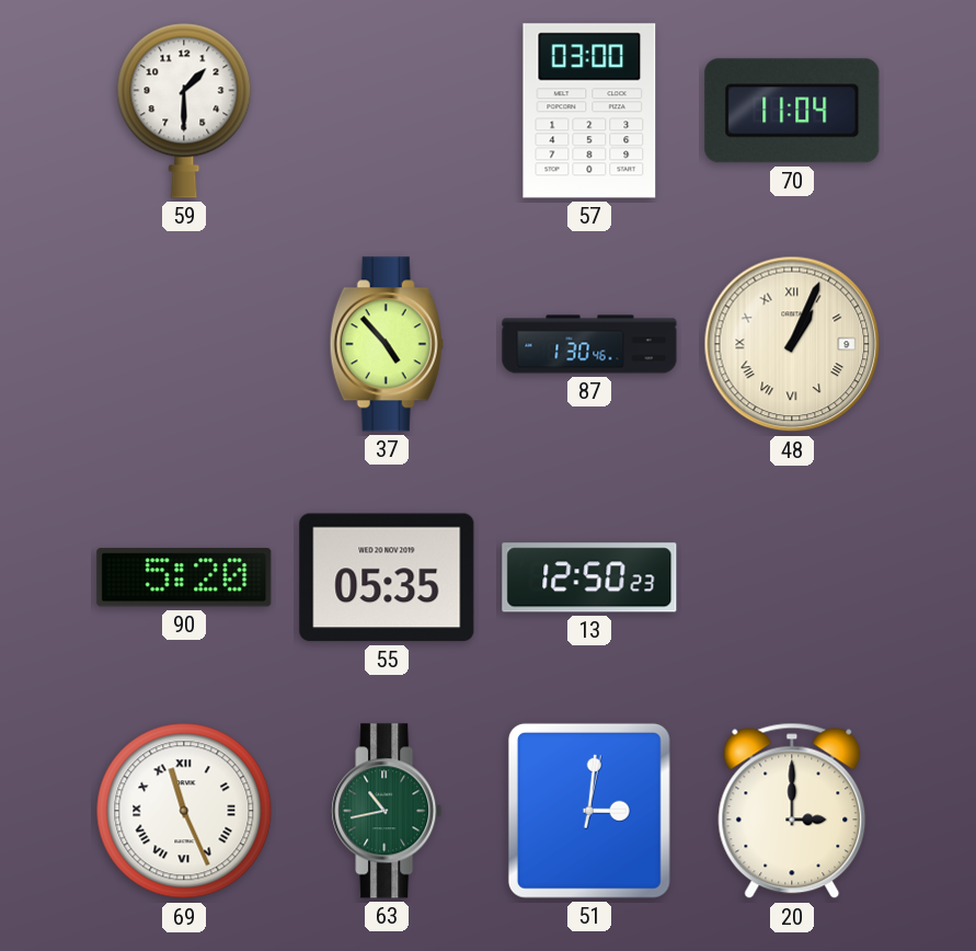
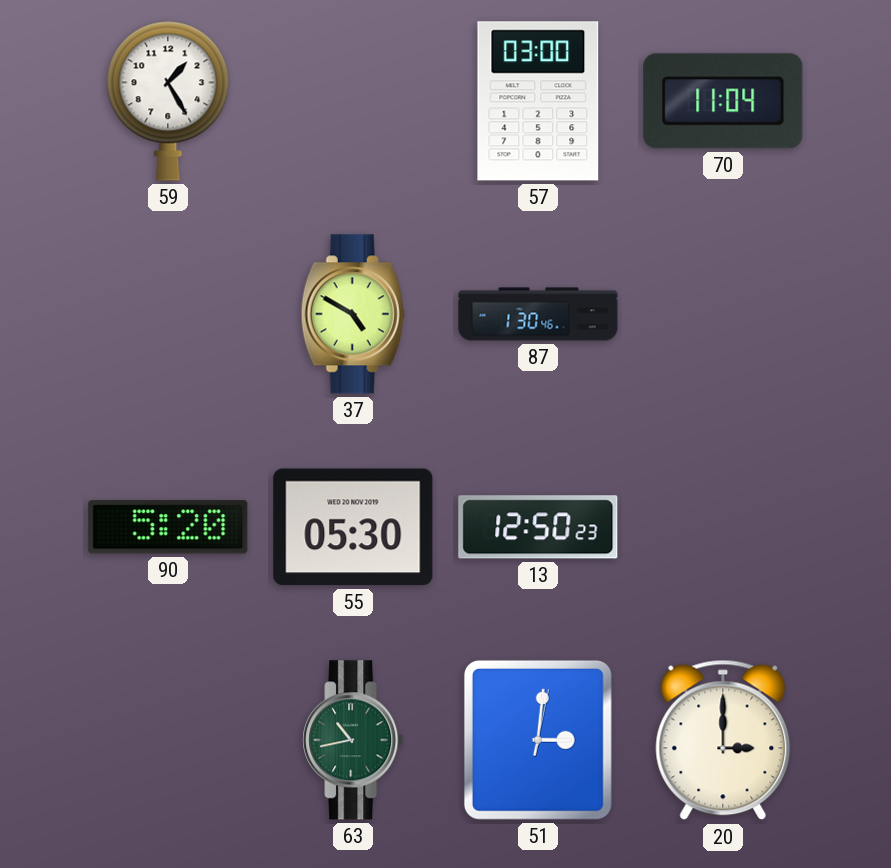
59: 1:30 -> 1:25 (168, 101)
37: 4:53 -> 4:50 (353, 314)
48: 1:04 -> none (792, 344)
55: 05:35 -> 05:30 (353, 527)
69: 11:26 -> none (184, 811)
